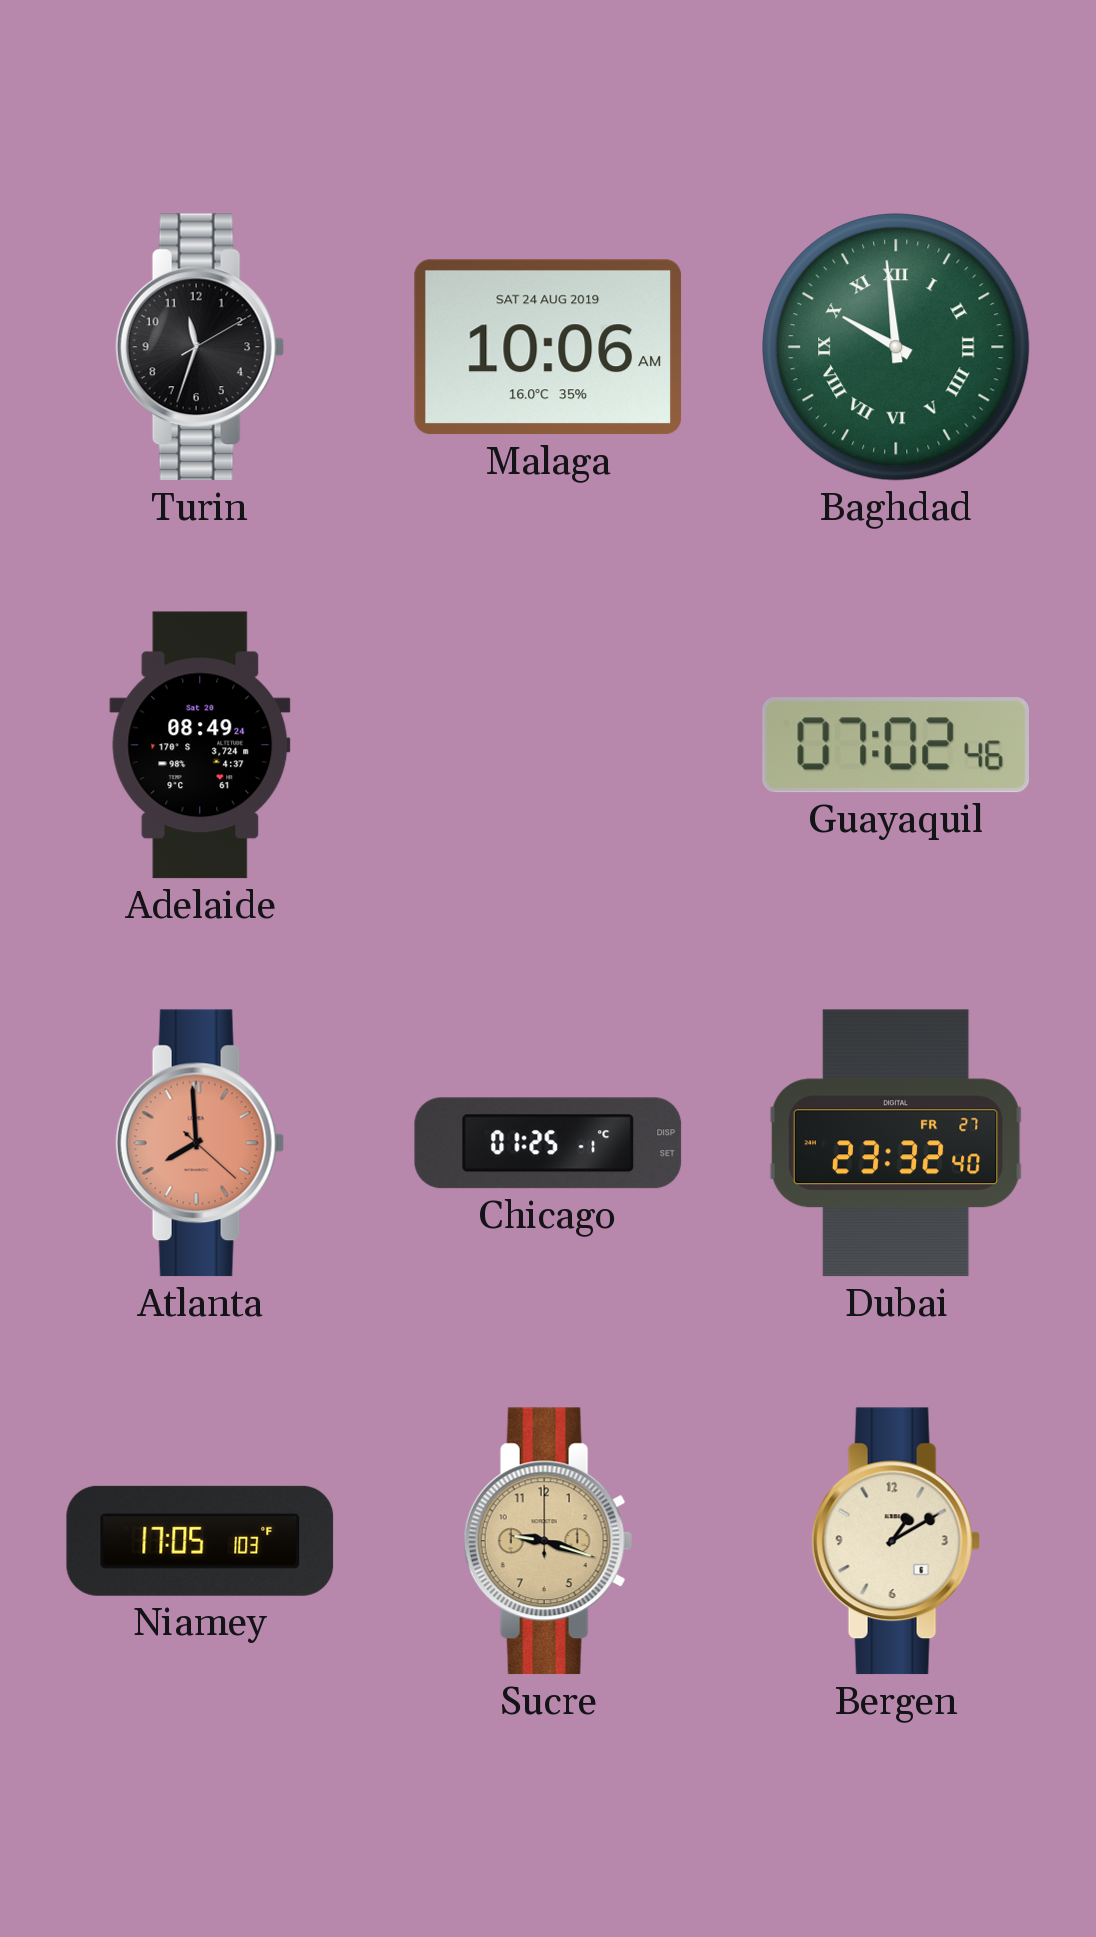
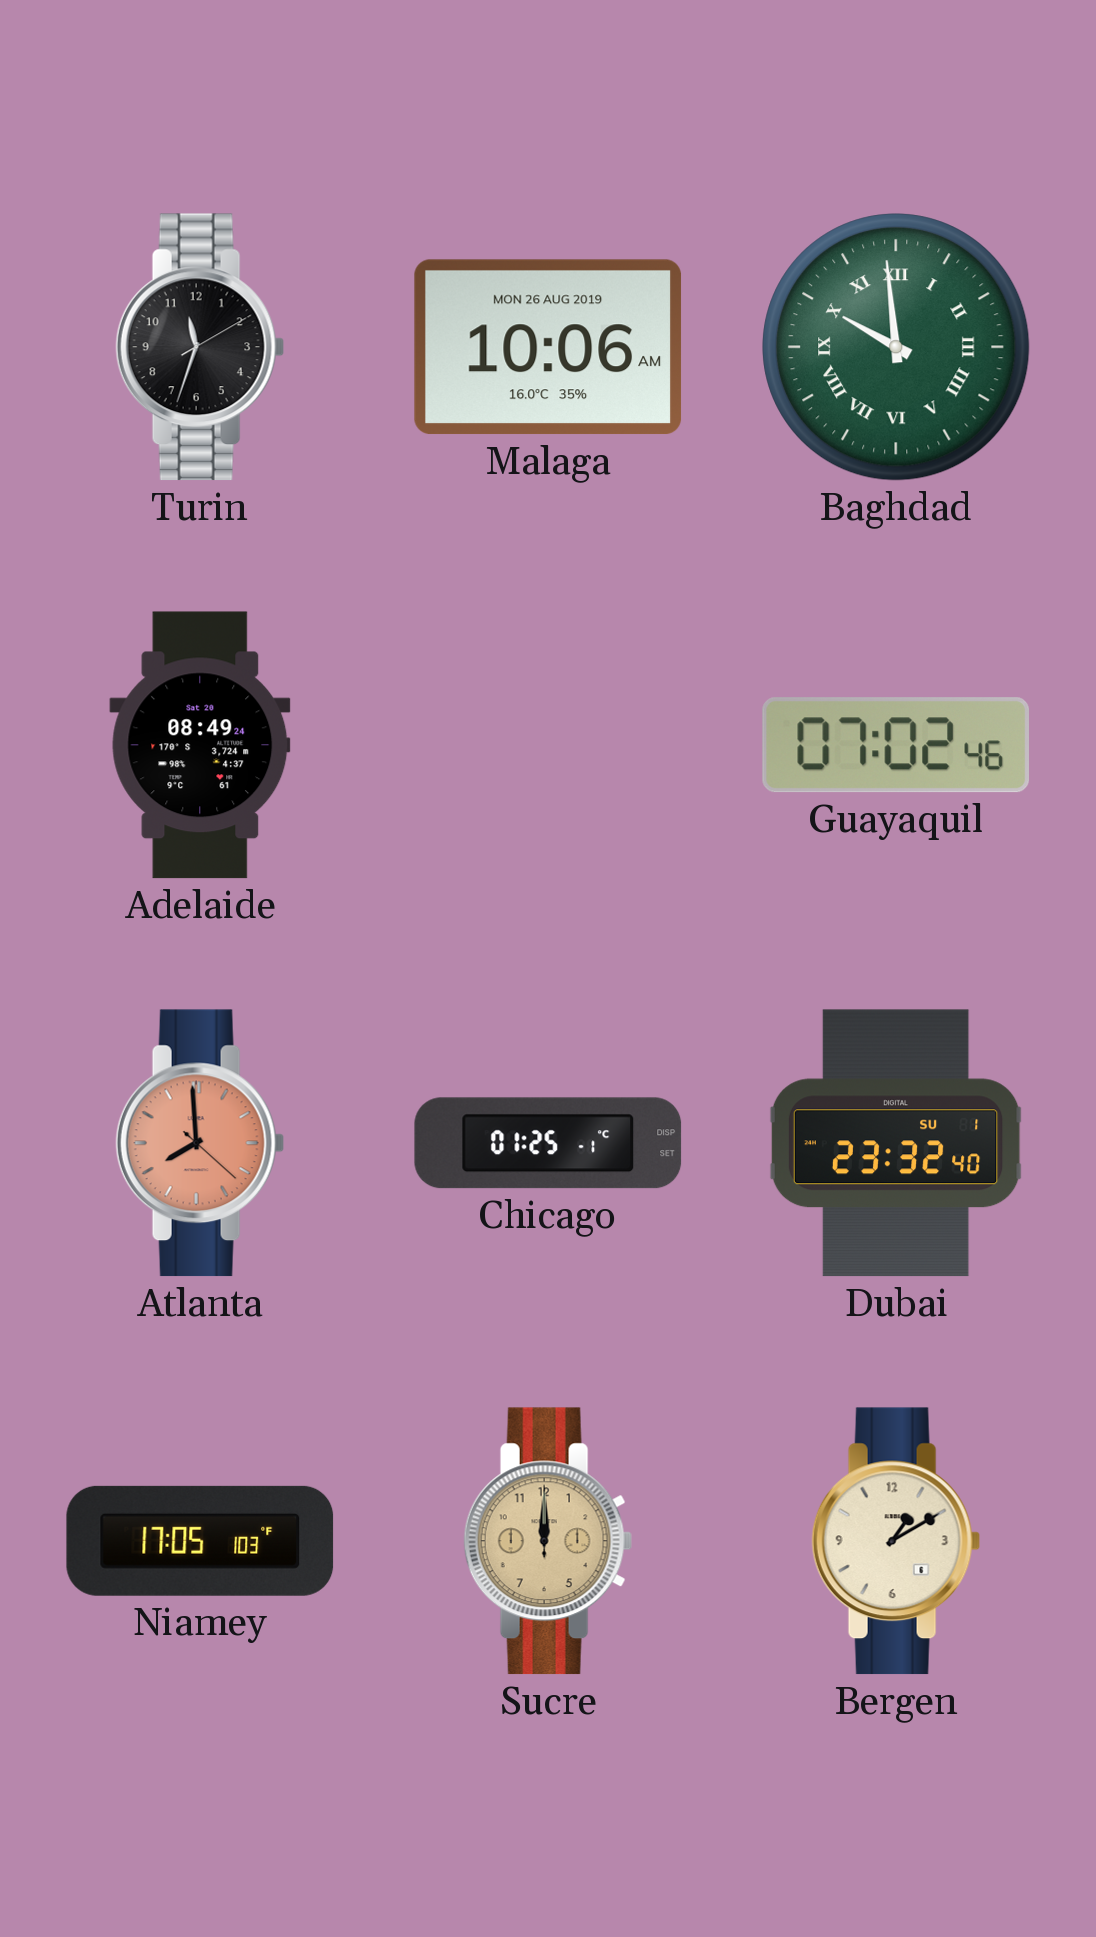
Malaga date: SAT 24 AUG 2019 -> MON 26 AUG 2019 (548, 347)
Dubai date: FR 27 -> SU 1 (896, 1143)
Sucre: 9:18 -> 12:00 (548, 1541)
